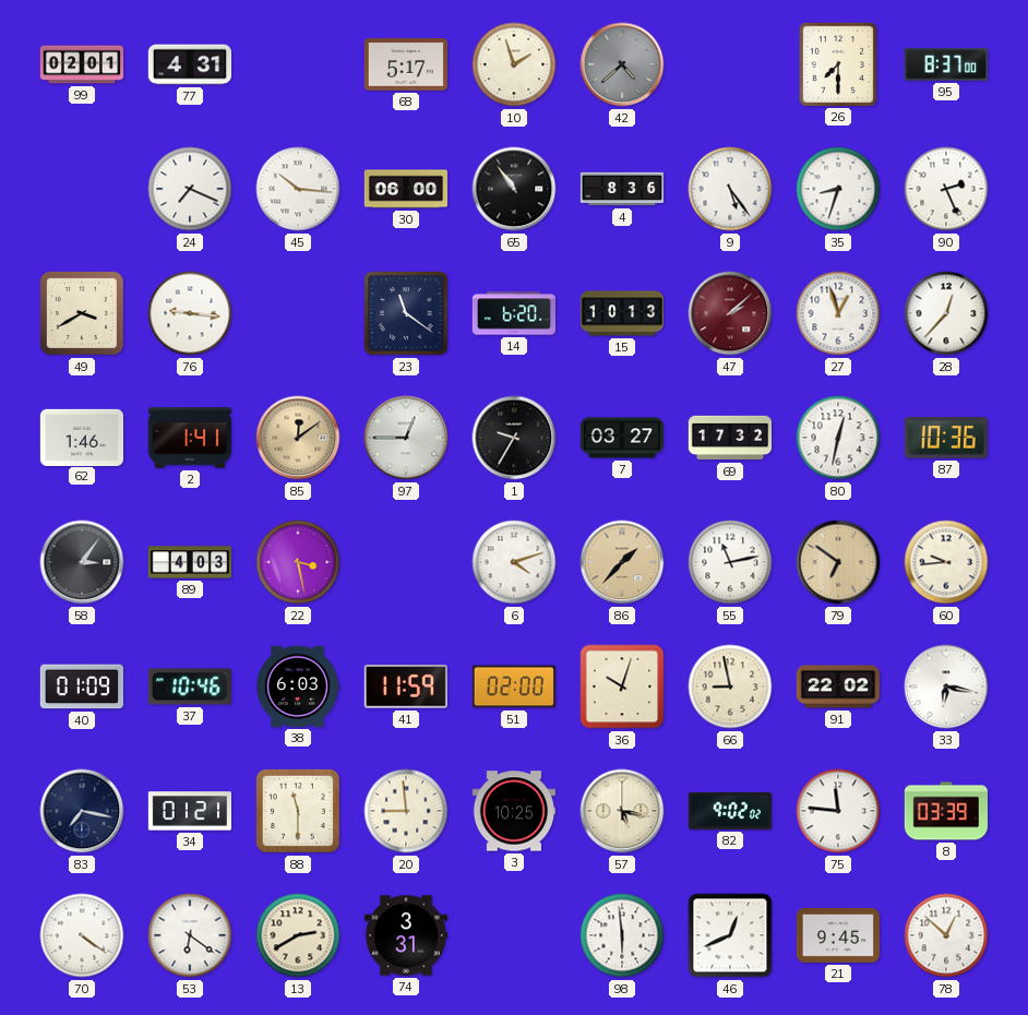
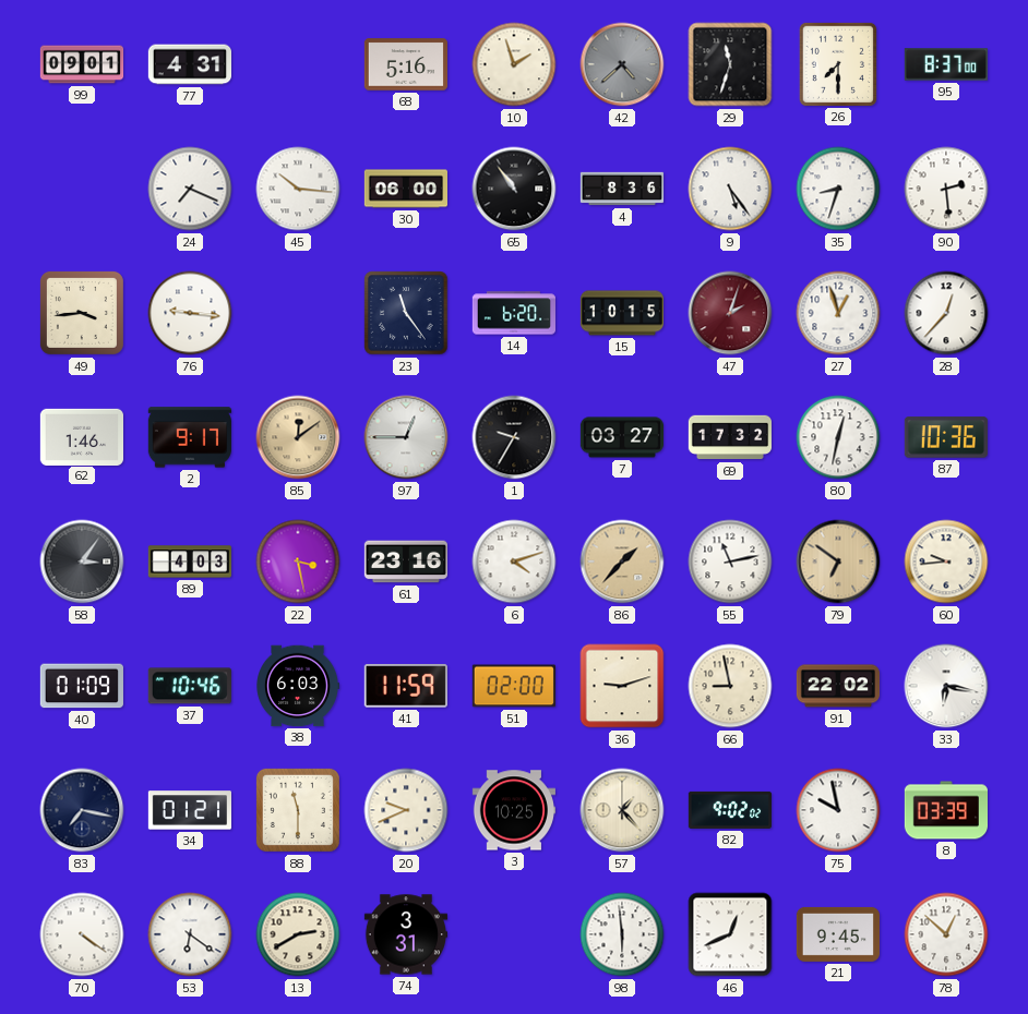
99: 02:01 -> 09:01 (82, 64)
68: 5:17 -> 5:16 (405, 64)
29: none -> 11:33 (730, 64)
90: 2:26 -> 2:29 (946, 189)
49: 3:40 -> 3:44 (82, 313)
23: 11:21 -> 11:24 (406, 313)
15: 10:13 -> 10:15 (621, 313)
47: 2:08 -> 2:03 (730, 313)
2: 1:41 -> 9:17 (190, 437)
61: none -> 23:16 (405, 562)
36: 10:03 -> 9:12 (622, 686)
20: 8:59 -> 9:41 (406, 810)
57: 5:17 -> 1:23 (622, 810)
75: 11:46 -> 9:58 (838, 810)
